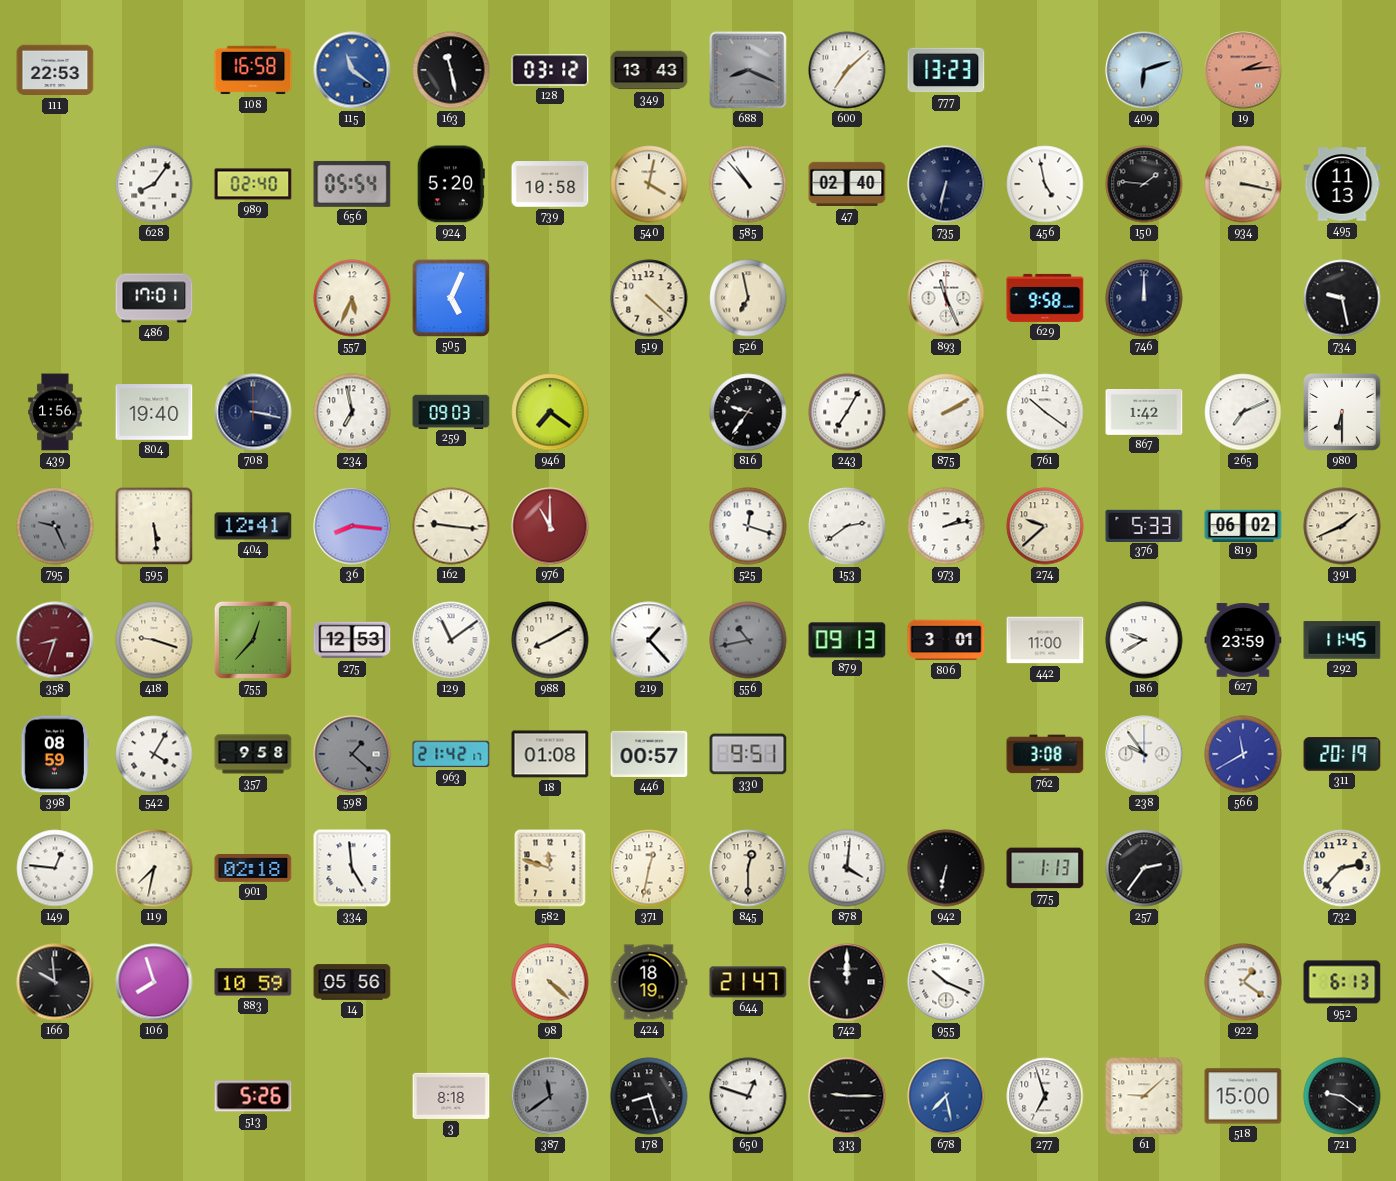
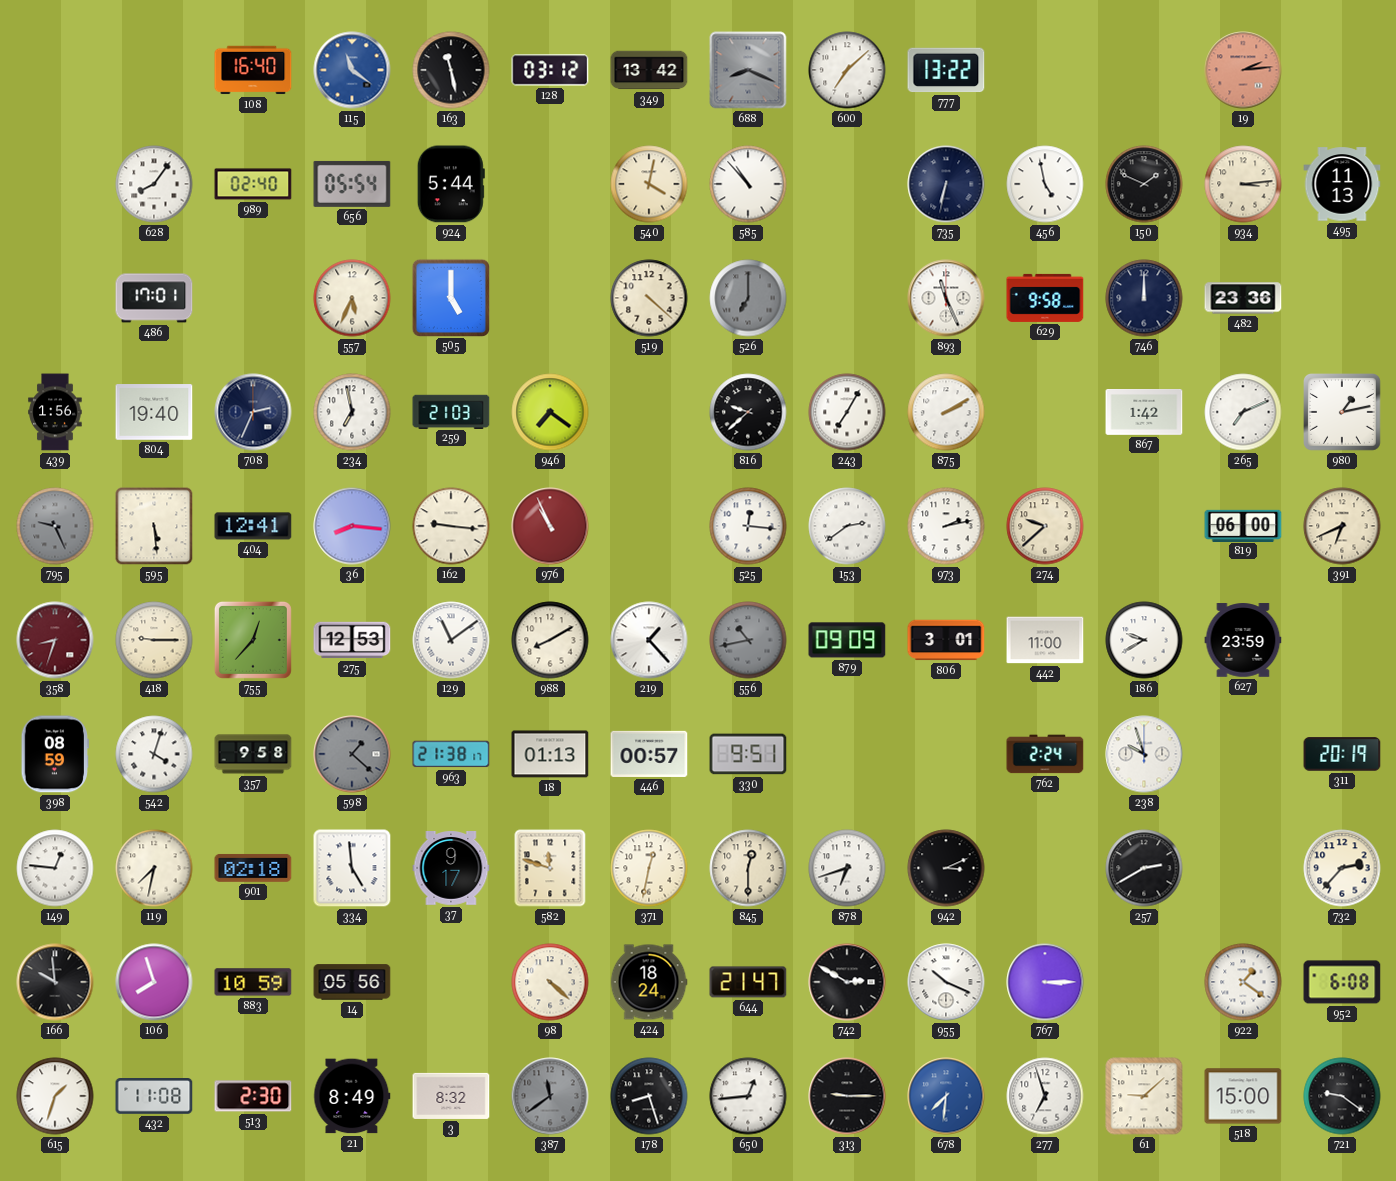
111: 22:53 -> none (55, 70)
108: 16:58 -> 16:40 (253, 70)
349: 13:43 -> 13:42 (649, 70)
777: 13:23 -> 13:22 (946, 70)
409: 6:12 -> none (1144, 70)
924: 5:20 -> 5:44 (451, 184)
739: 10:58 -> none (550, 184)
47: 02:40 -> none (847, 184)
150: 1:46 -> 1:49 (1144, 184)
934: 3:17 -> 3:14 (1243, 184)
505: 5:04 -> 5:00 (450, 297)
526: 6:58 -> 7:00 (748, 298)
526 dial: cream -> grey (748, 298)
482: none -> 23:36 (1243, 298)
734: 9:28 -> none (1342, 298)
708: 3:17 -> 2:34 (253, 412)
259: 09:03 -> 21:03 (451, 411)
816: 9:36 -> 9:38 (748, 412)
761: 10:21 -> none (1045, 412)
980: 6:30 -> 1:13 (1343, 413)
976: 11:00 -> 10:56 (550, 526)
525: 12:18 -> 12:16 (748, 526)
376: 5:33 -> none (1144, 525)
819: 06:02 -> 06:00 (1243, 525)
391: 1:41 -> 6:41 (1342, 526)
418: 9:18 -> 9:15 (154, 640)
879: 09:13 -> 09:09 (847, 640)
292: 11:45 -> none (1342, 640)
542: 4:05 -> 4:03 (154, 754)
963: 21:42 -> 21:38 (451, 754)
18: 01:08 -> 01:13 (550, 754)
762: 3:08 -> 2:24 (1045, 754)
238: 9:54 -> 9:57 (1144, 754)
566: 11:40 -> none (1243, 754)
37: none -> 9:17 (451, 869)
878: 4:01 -> 6:42 (847, 868)
942: 6:32 -> 3:11 (946, 868)
775: 1:13 -> none (1045, 868)
257: 2:36 -> 2:40 (1144, 868)
424: 18:19 -> 18:24 (649, 982)
742: 12:00 -> 2:50 (847, 982)
767: none -> 3:15 (1045, 982)
952: 6:13 -> 6:08 (1342, 982)
615: none -> 1:33 (55, 1096)
432: none -> 11:08 (154, 1097)
513: 5:26 -> 2:30 (253, 1096)
21: none -> 8:49 (352, 1096)
3: 8:18 -> 8:32 (451, 1096)
650: 12:48 -> 12:44 (748, 1096)
678: 7:28 -> 7:31 (946, 1096)
